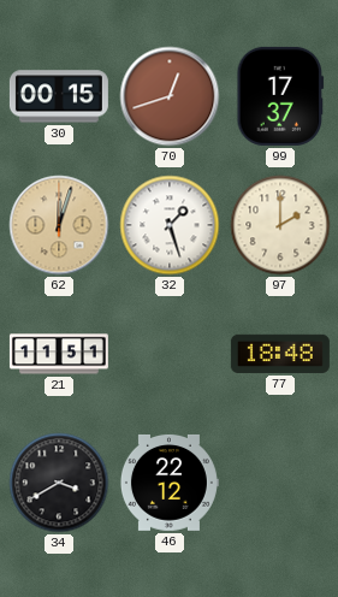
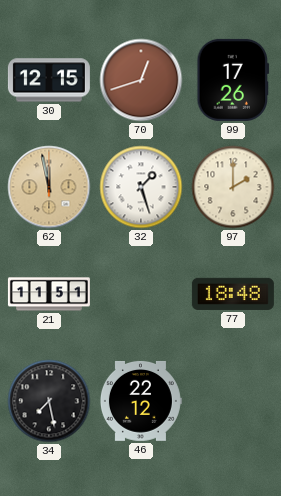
30: 00:15 -> 12:15 (49, 80)
99: 17:37 -> 17:26 (233, 80)
62: 12:03 -> 11:58 (49, 187)
34: 3:40 -> 7:28 (49, 401)
